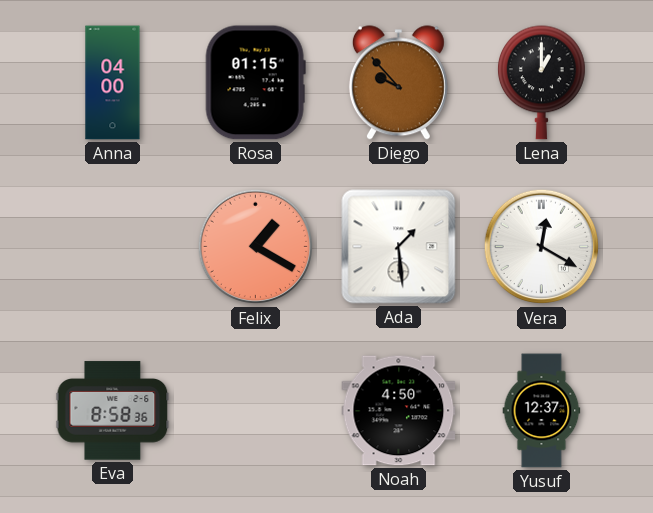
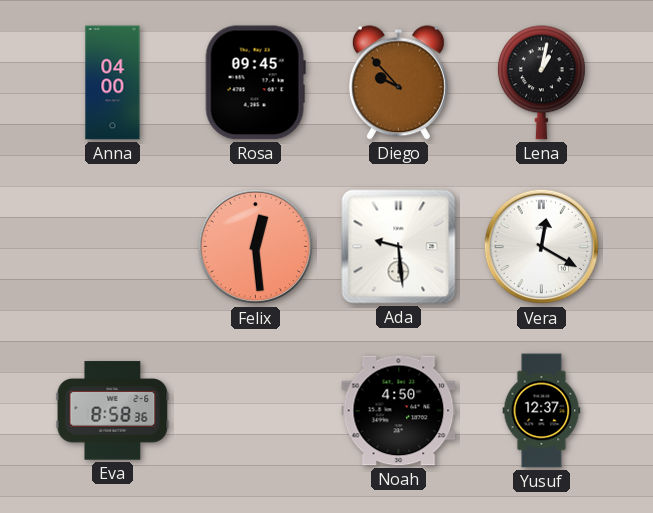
Rosa: 01:15 -> 09:45 (255, 83)
Lena: 1:00 -> 1:02 (542, 83)
Felix: 1:20 -> 12:29 (256, 247)
Ada: 1:29 -> 9:29 (399, 247)
